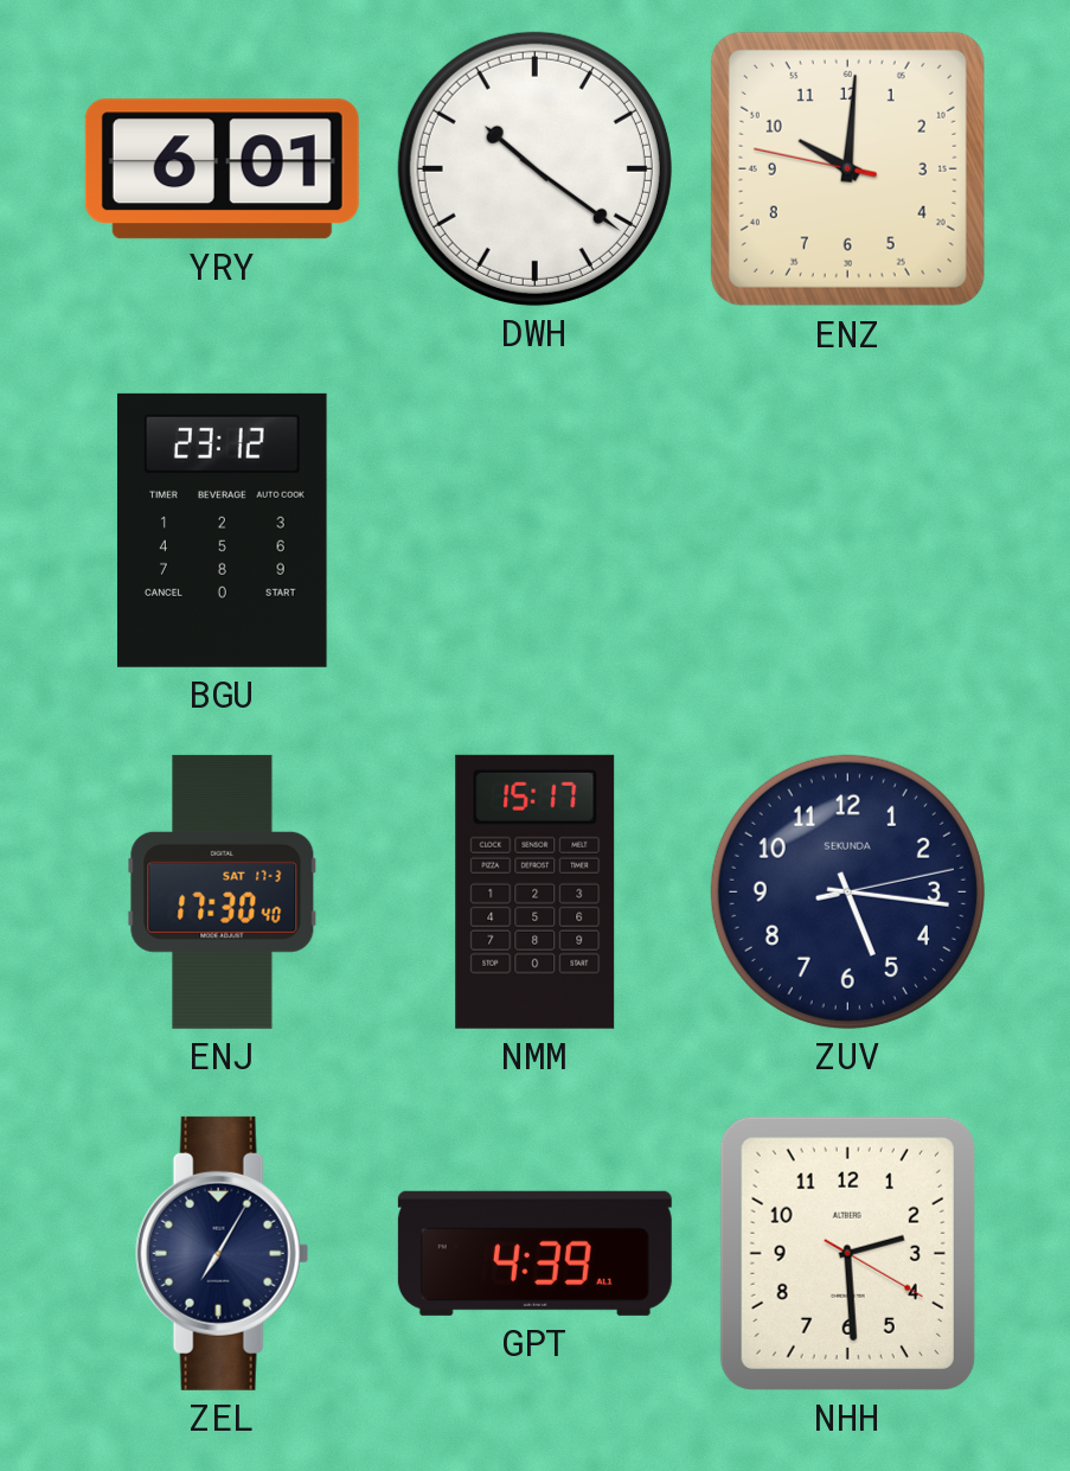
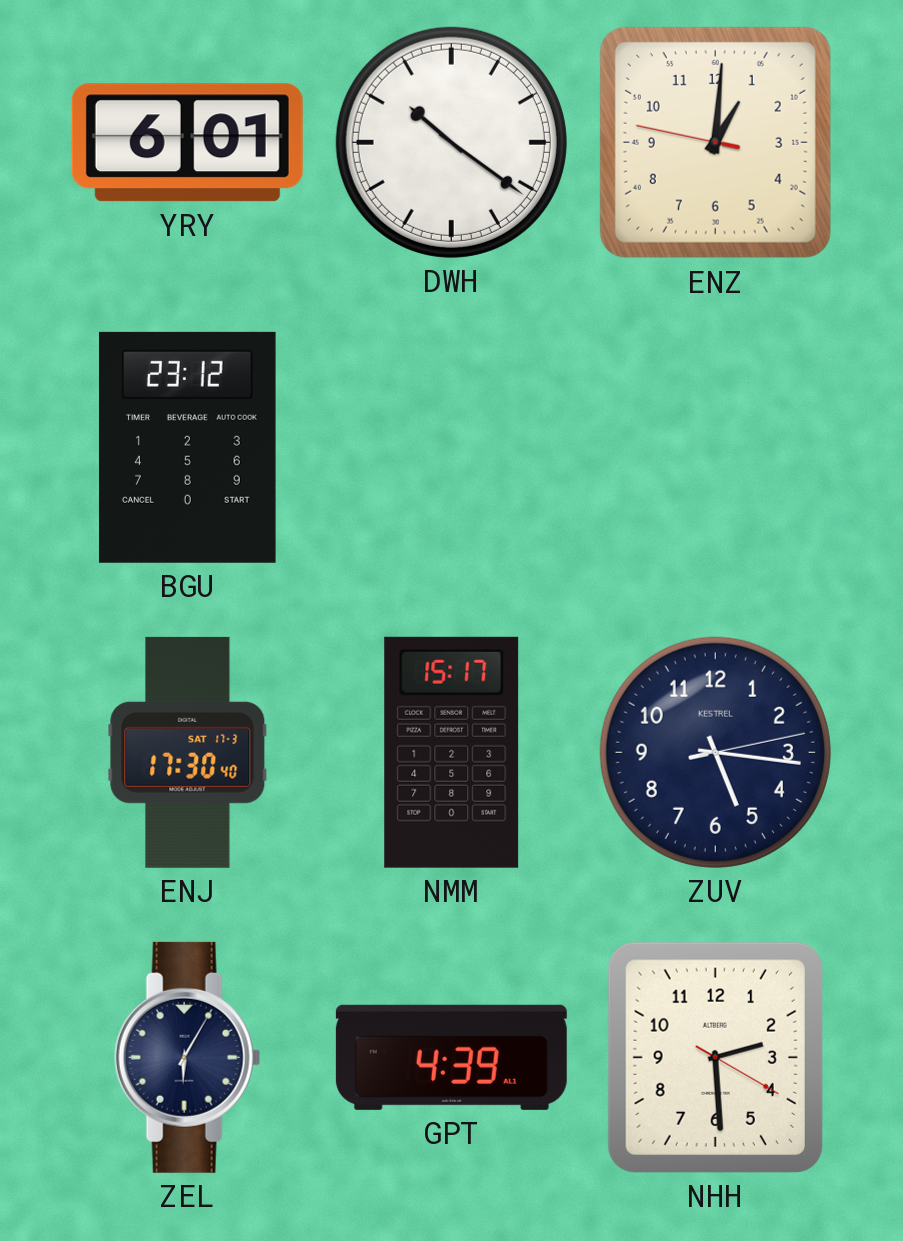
ENZ: 10:00 -> 1:00 (715, 142)
ZUV brand: SEKUNDA -> KESTREL (715, 752)
ZEL: 7:05 -> 6:05 (188, 1057)
